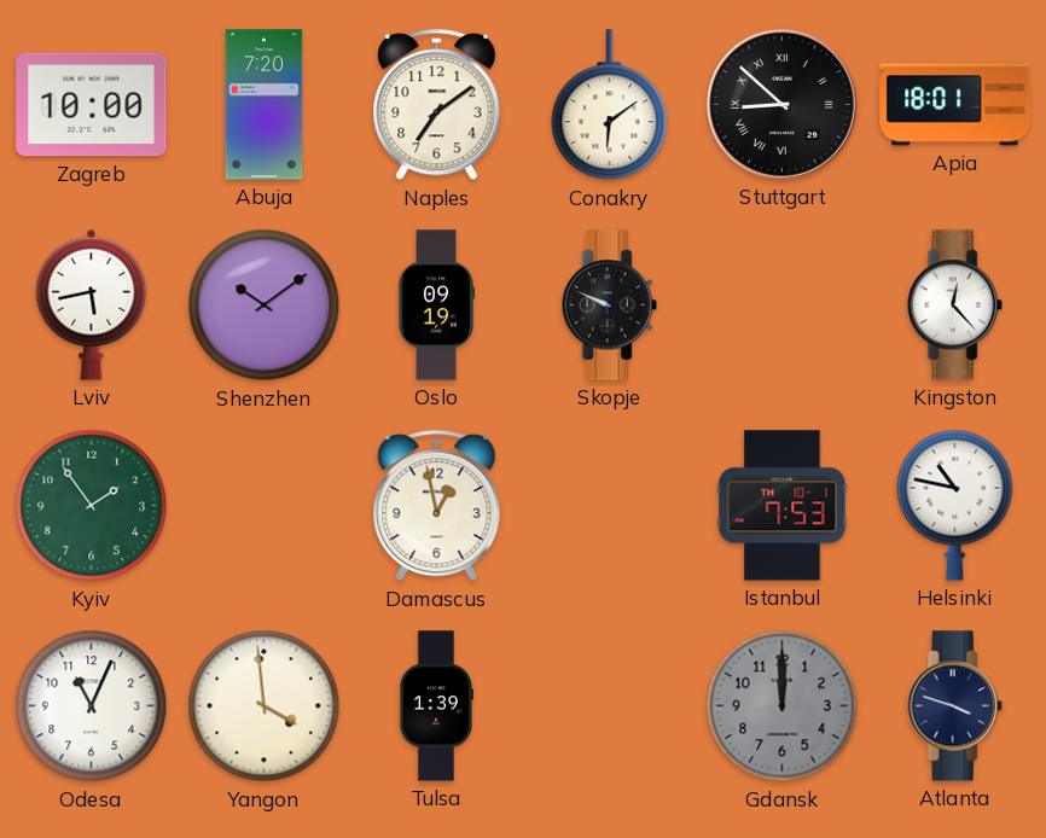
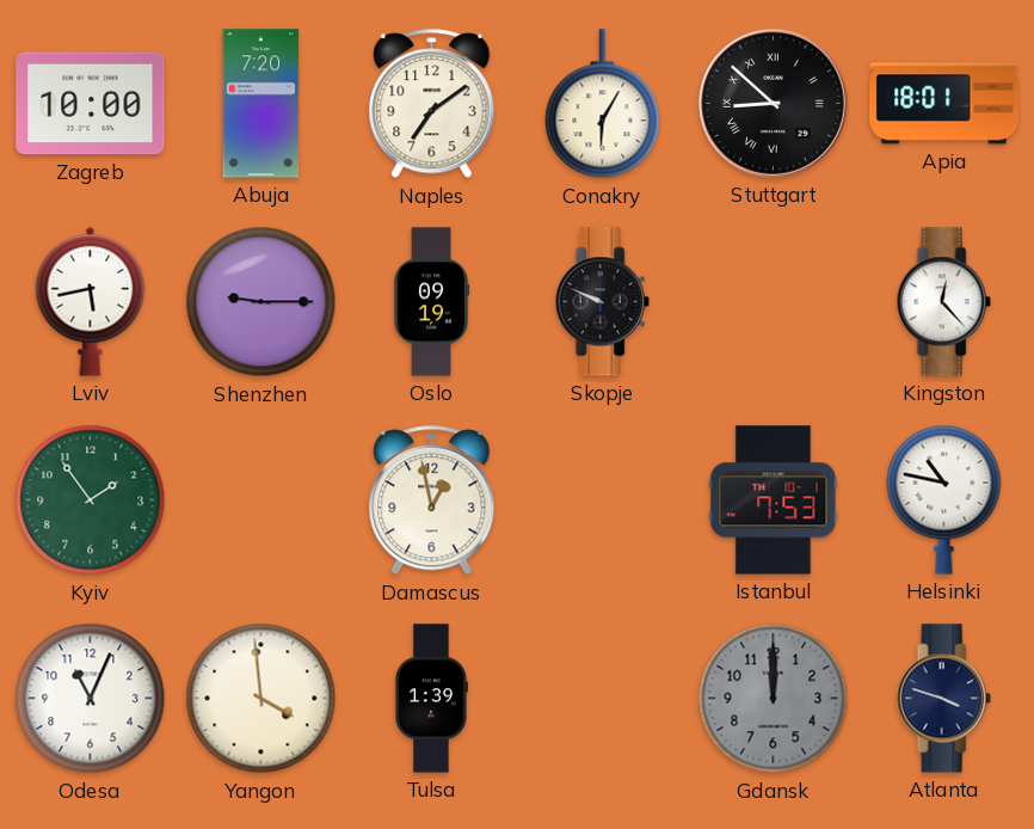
Conakry: 6:09 -> 6:05 (603, 104)
Shenzhen: 10:09 -> 9:15 (261, 302)
